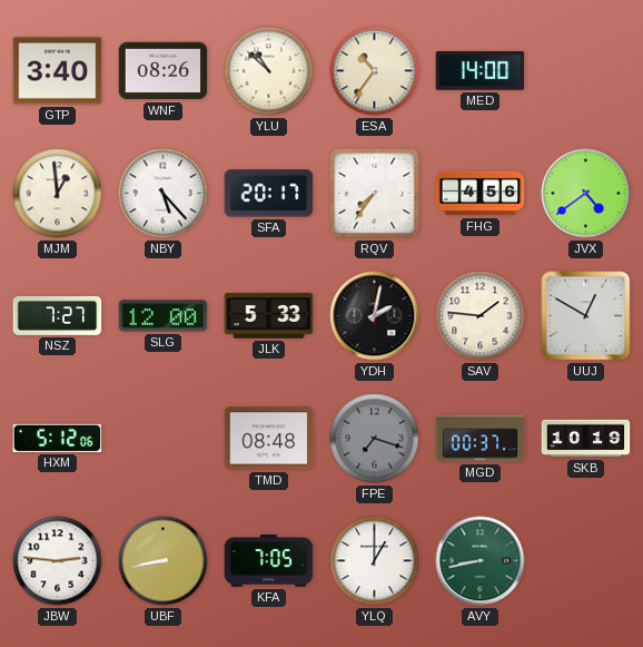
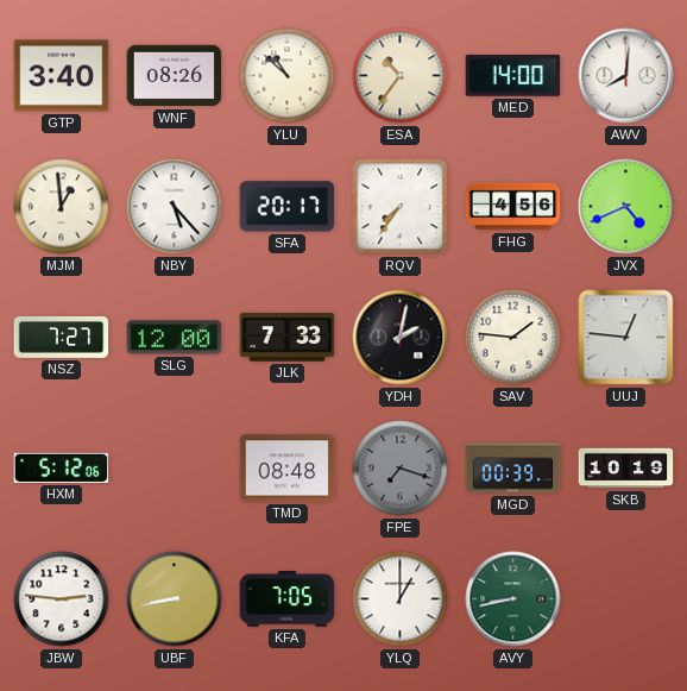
AWV: none -> 8:01 (626, 76)
JVX: 4:39 -> 4:41 (626, 207)
JLK: 5:33 -> 7:33 (288, 338)
UUJ: 12:50 -> 12:46 (626, 338)
MGD: 00:37 -> 00:39 (513, 469)
